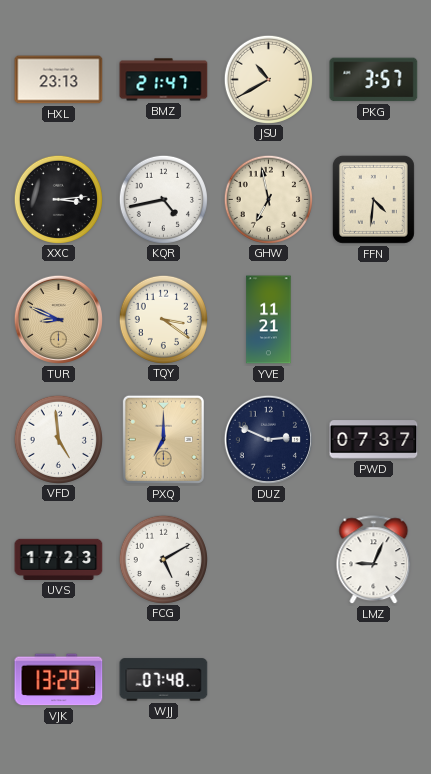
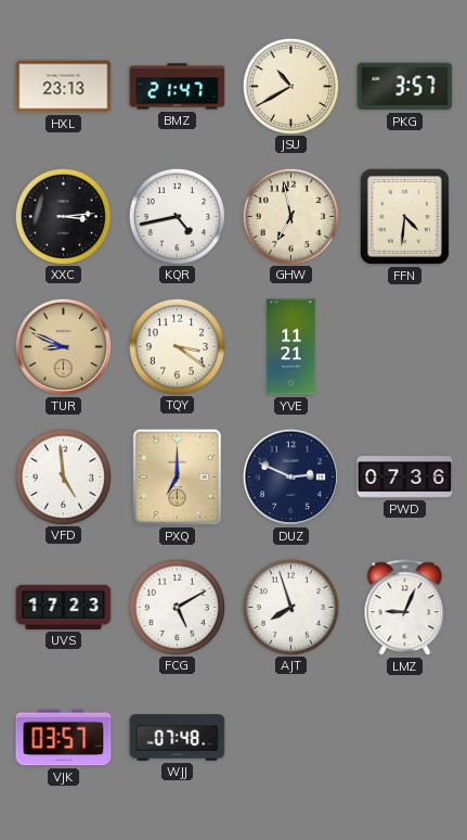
PWD: 07:37 -> 07:36 (405, 478)
AJT: none -> 7:57 (290, 607)
VJK: 13:29 -> 03:57 (64, 738)
